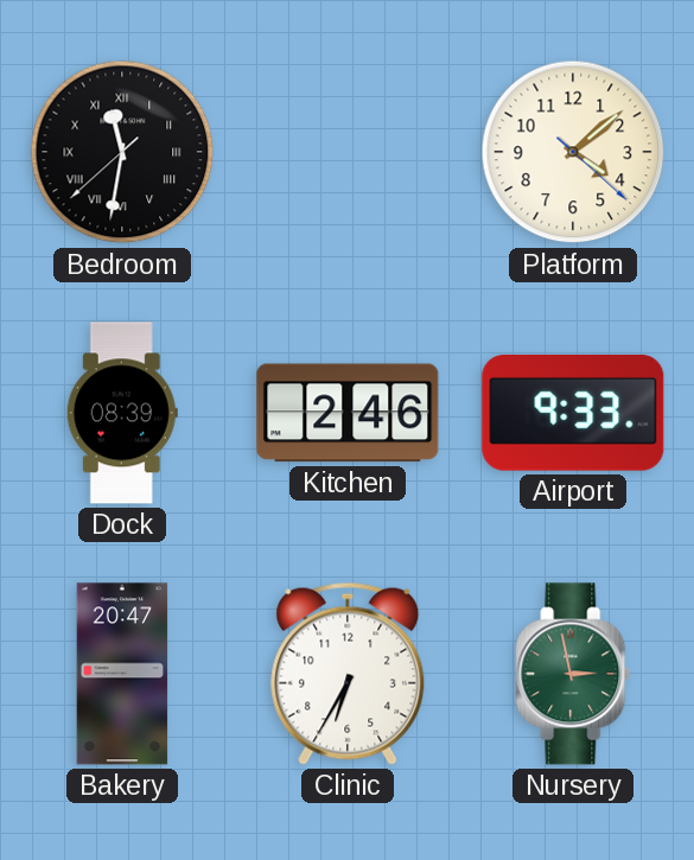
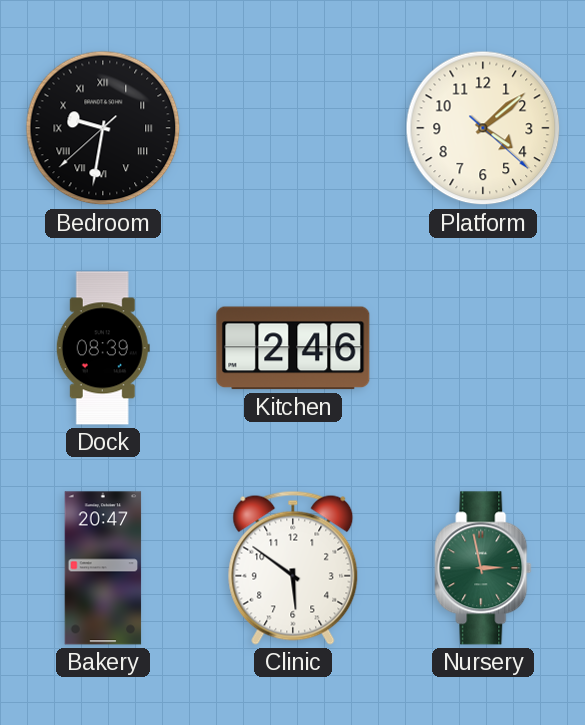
Bedroom: 11:31 -> 9:31 (103, 128)
Airport: 9:33 -> none (573, 413)
Clinic: 6:35 -> 5:51 (293, 568)
